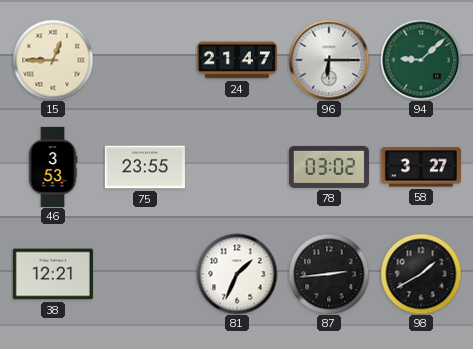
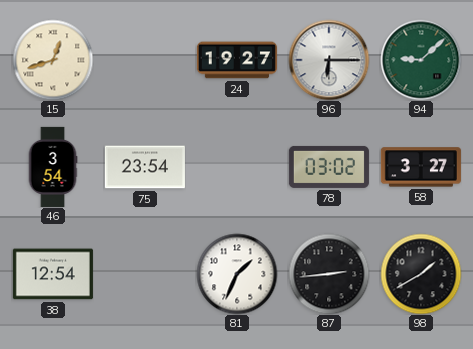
15: 12:45 -> 12:42 (53, 60)
24: 21:47 -> 19:27 (237, 60)
46: 3:53 -> 3:54 (53, 167)
75: 23:55 -> 23:54 (145, 167)
38: 12:21 -> 12:54 (53, 274)
